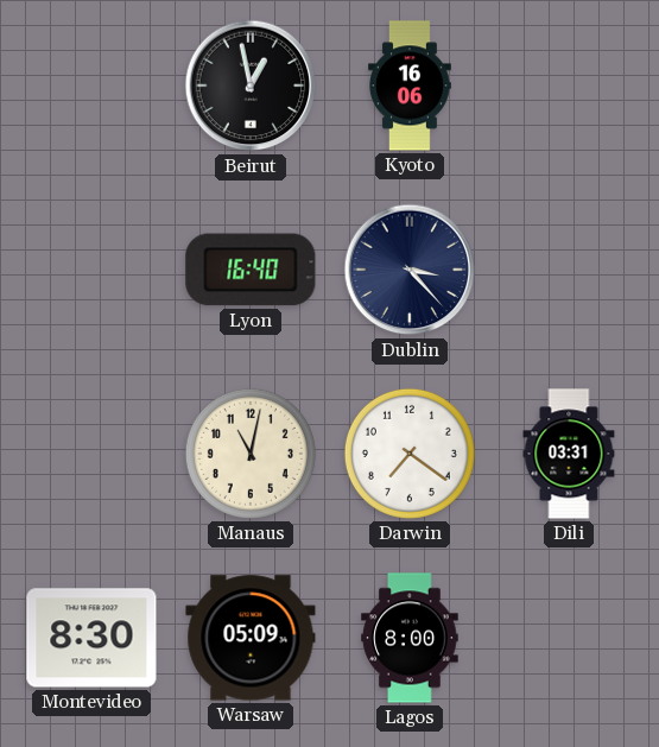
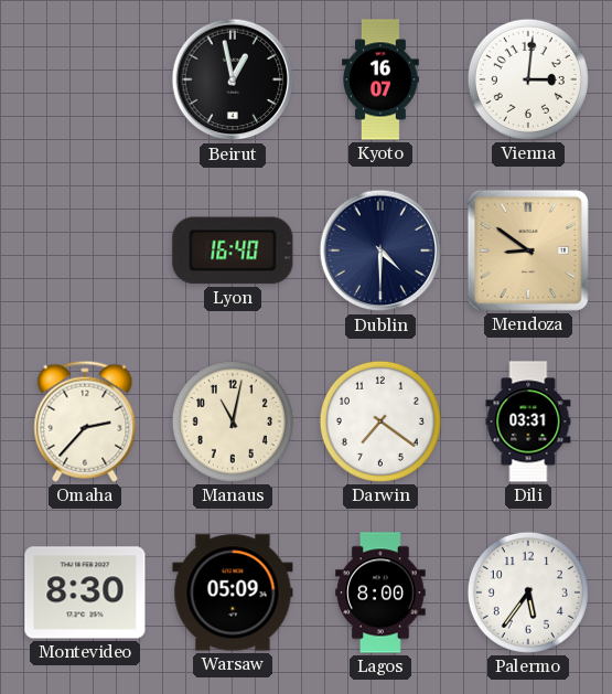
Kyoto: 16:06 -> 16:07 (382, 79)
Vienna: none -> 3:01 (528, 79)
Dublin: 3:23 -> 4:30 (380, 250)
Mendoza: none -> 8:51 (528, 250)
Omaha: none -> 2:37 (85, 421)
Palermo: none -> 5:36 (528, 592)
